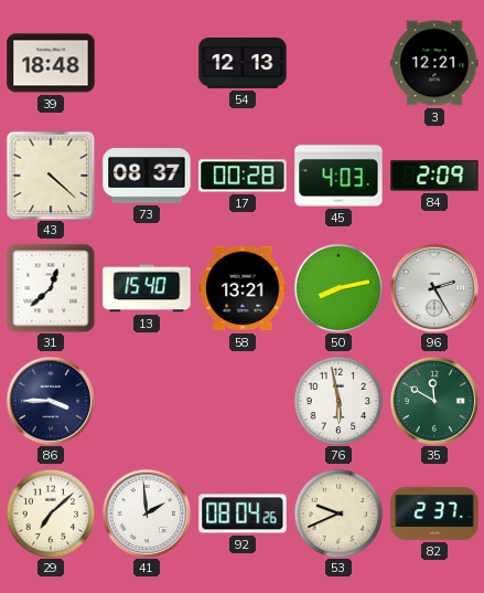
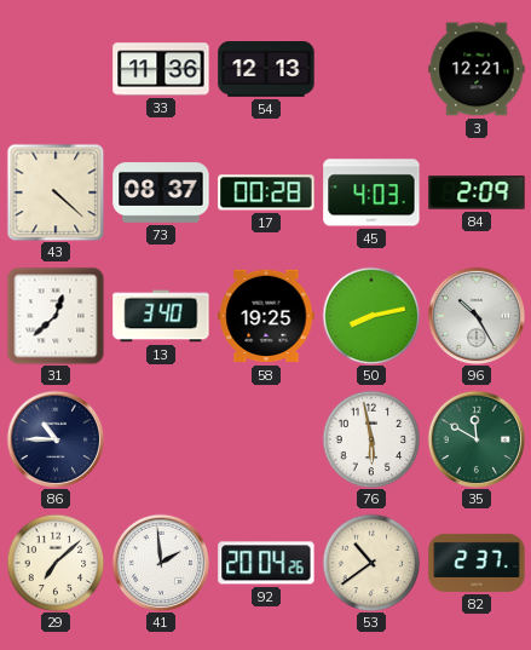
39: 18:48 -> none (51, 63)
33: none -> 11:36 (161, 69)
13: 15:40 -> 3:40 (161, 316)
58: 13:21 -> 19:25 (266, 316)
96: 2:25 -> 10:25 (477, 315)
86: 3:45 -> 10:45 (56, 438)
92: 08:04 -> 20:04 (266, 563)
53: 9:41 -> 10:39 (371, 563)
